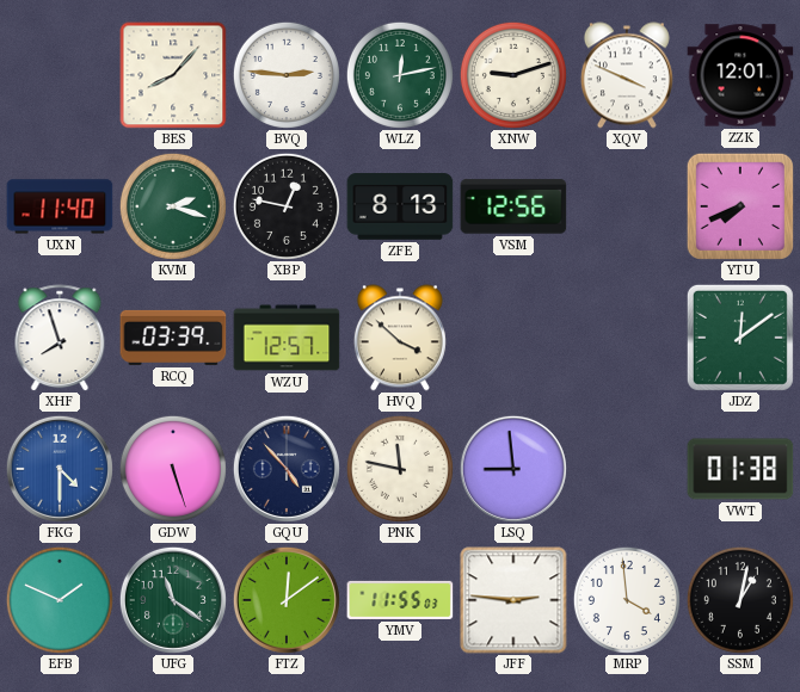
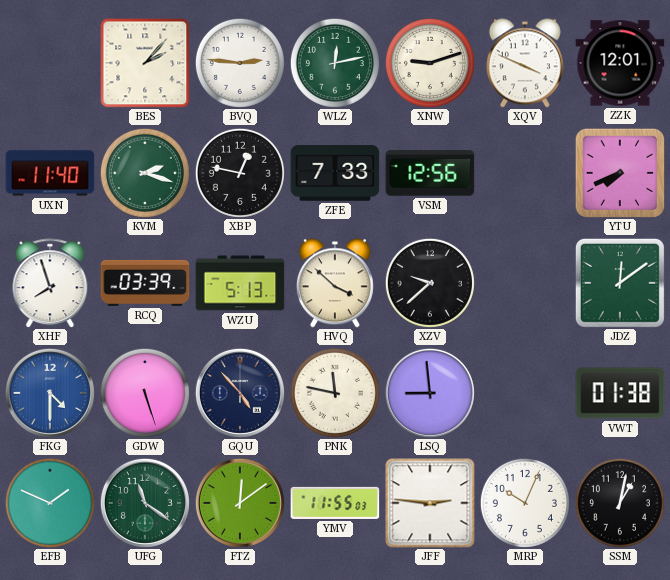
BES: 8:07 -> 2:07 (145, 63)
ZFE: 8:13 -> 7:33 (335, 173)
WZU: 12:57 -> 5:13 (240, 283)
XZV: none -> 9:38 (430, 283)
MRP: 3:59 -> 10:04 (525, 503)
